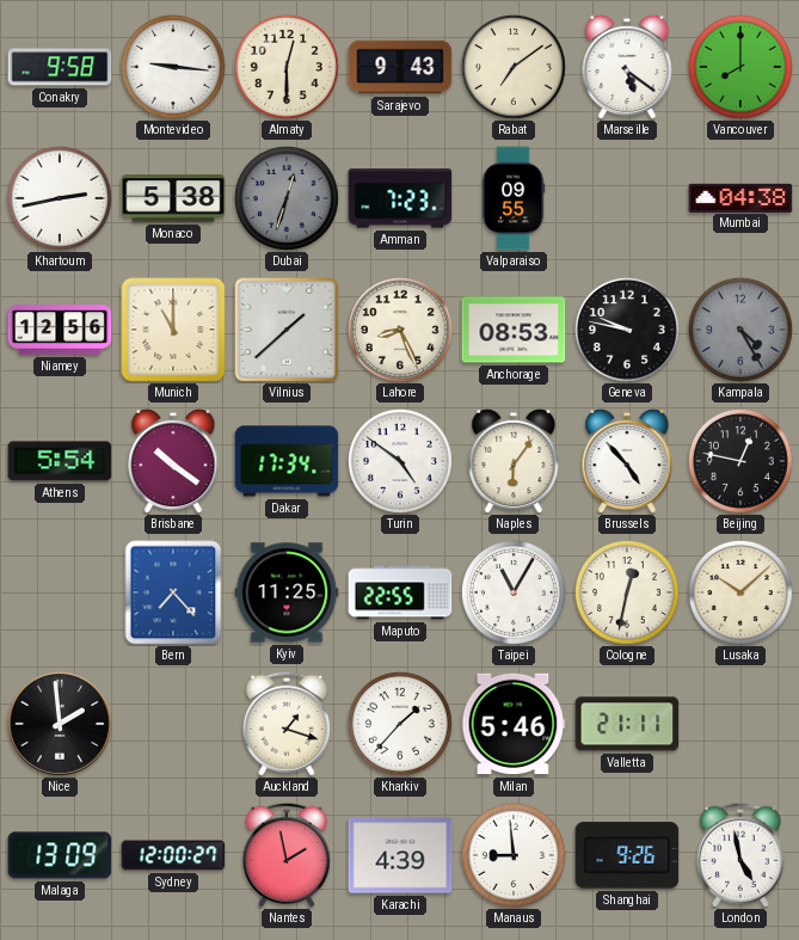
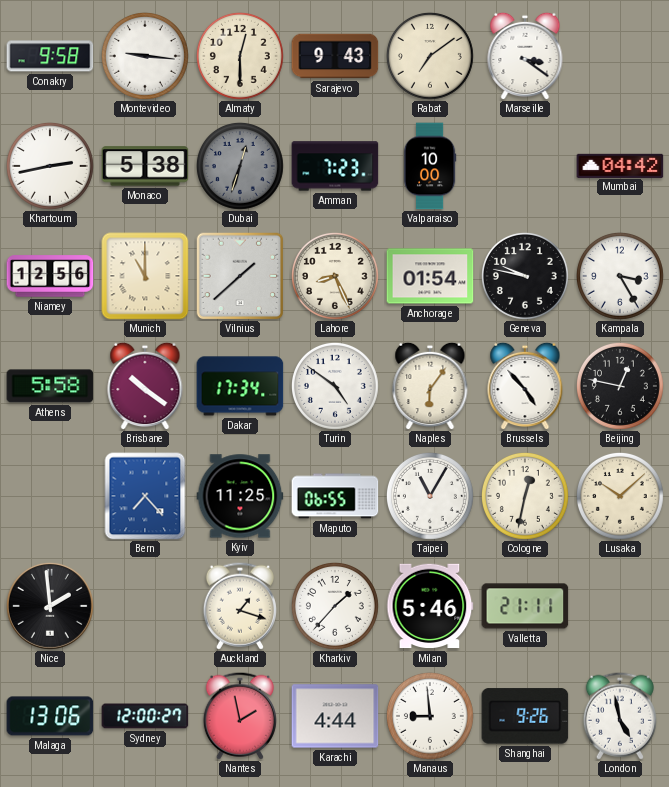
Marseille: 5:21 -> 3:21 (525, 56)
Vancouver: 8:00 -> none (740, 67)
Valparaiso: 09:55 -> 10:00 (430, 166)
Mumbai: 04:38 -> 04:42 (620, 165)
Anchorage: 08:53 -> 01:54 (430, 276)
Kampala: 4:25 -> 3:25 (620, 276)
Kampala dial: grey -> white (620, 276)
Athens: 5:54 -> 5:58 (50, 386)
Maputo: 22:55 -> 06:55 (335, 496)
Malaga: 13:09 -> 13:06 (50, 716)
Karachi: 4:39 -> 4:44 (335, 716)
